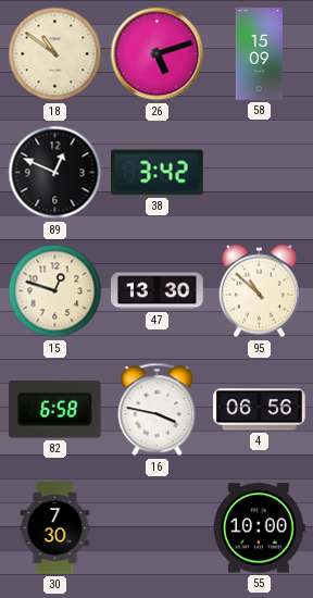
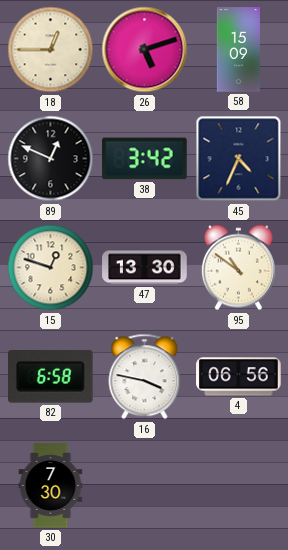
18: 10:51 -> 12:45 (51, 50)
45: none -> 4:34 (239, 159)
95: 10:52 -> 10:51 (238, 268)
55: 10:00 -> none (259, 528)
